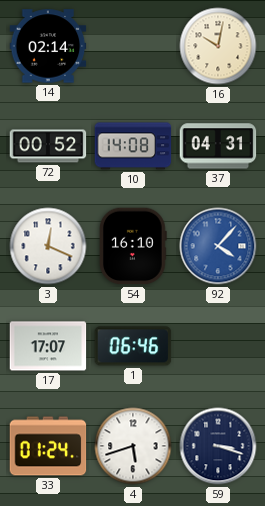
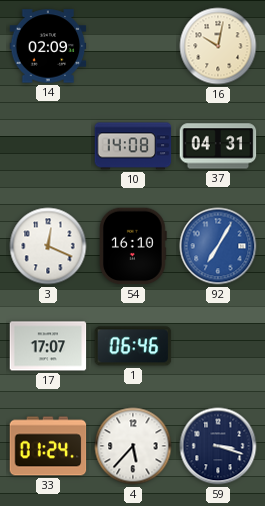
14: 02:14 -> 02:09 (48, 46)
72: 00:52 -> none (48, 146)
92: 4:07 -> 7:05 (218, 246)
4: 5:42 -> 5:37 (133, 446)
